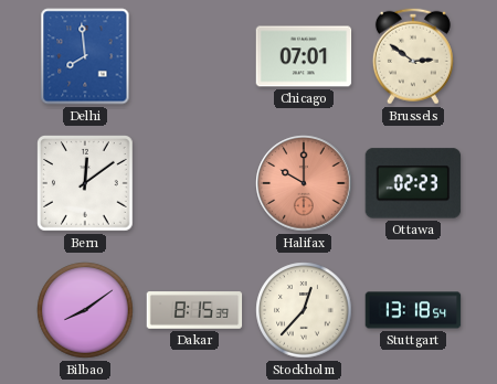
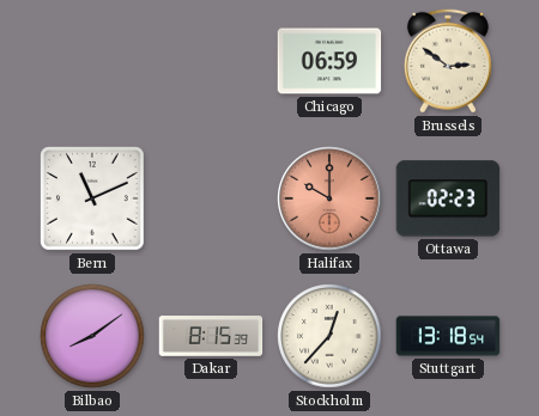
Delhi: 7:59 -> none (85, 56)
Chicago: 07:01 -> 06:59 (329, 61)
Bern: 12:09 -> 11:11 (93, 200)
